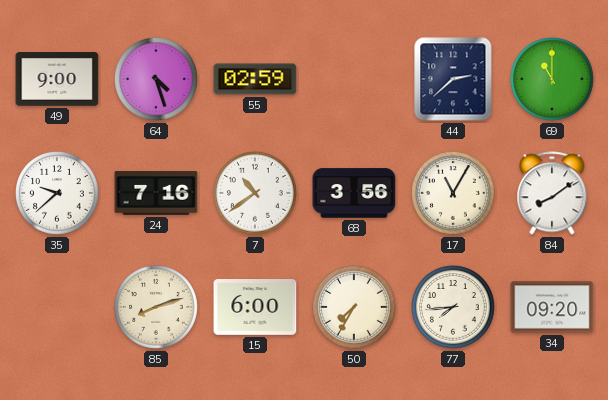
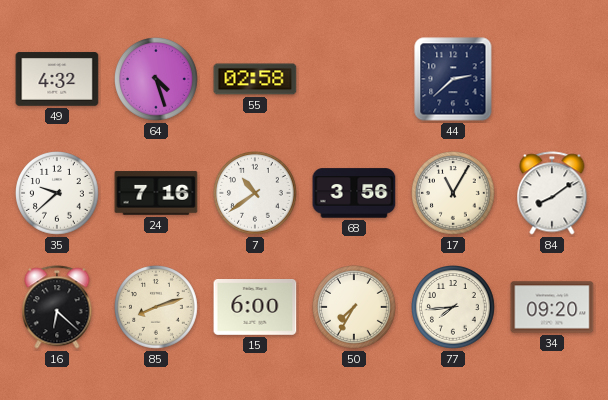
49: 9:00 -> 4:32 (57, 79)
55: 02:59 -> 02:58 (255, 79)
69: 11:00 -> none (553, 80)
16: none -> 6:22 (57, 307)
